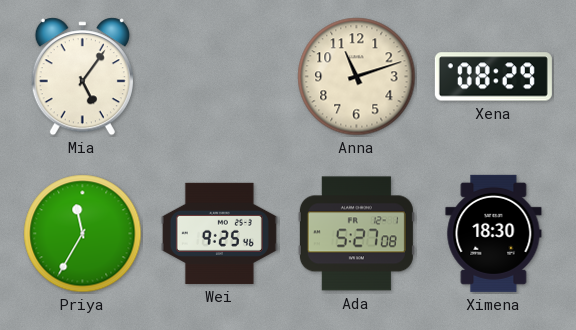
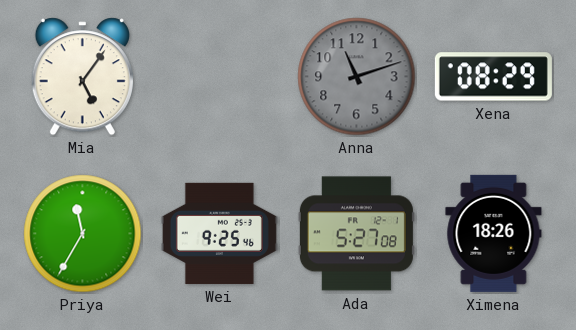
Anna dial: cream -> grey (357, 77)
Ximena: 18:30 -> 18:26 (494, 233)
